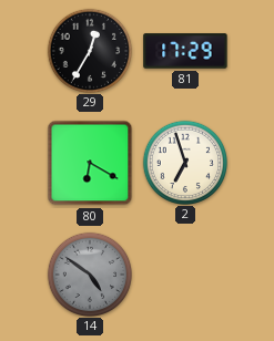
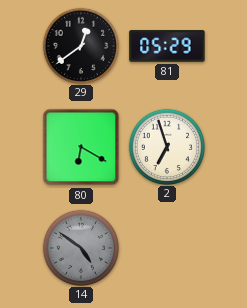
29: 12:35 -> 12:39 (80, 45)
81: 17:29 -> 05:29 (167, 46)
